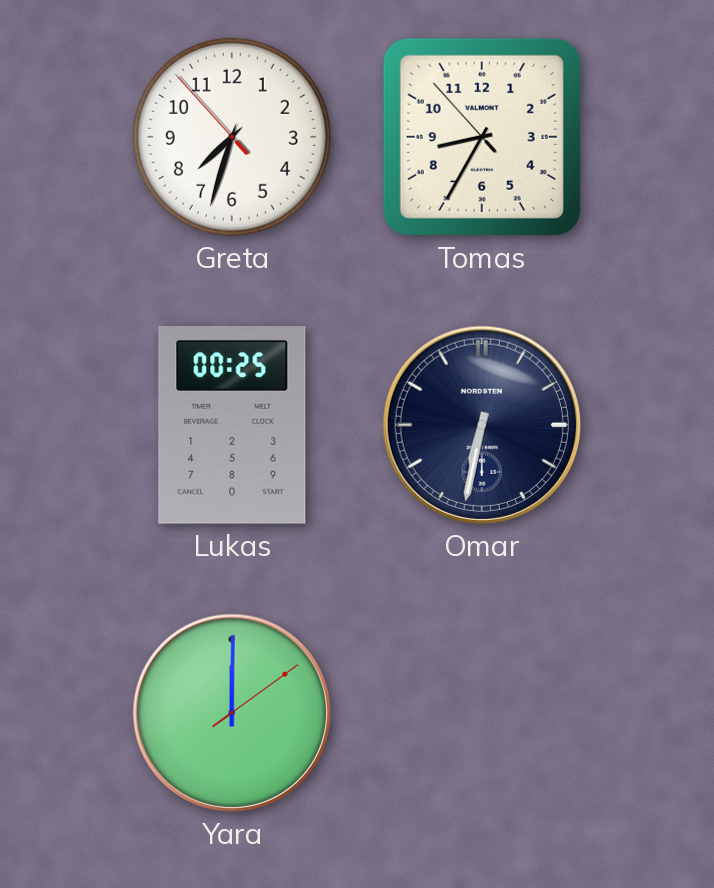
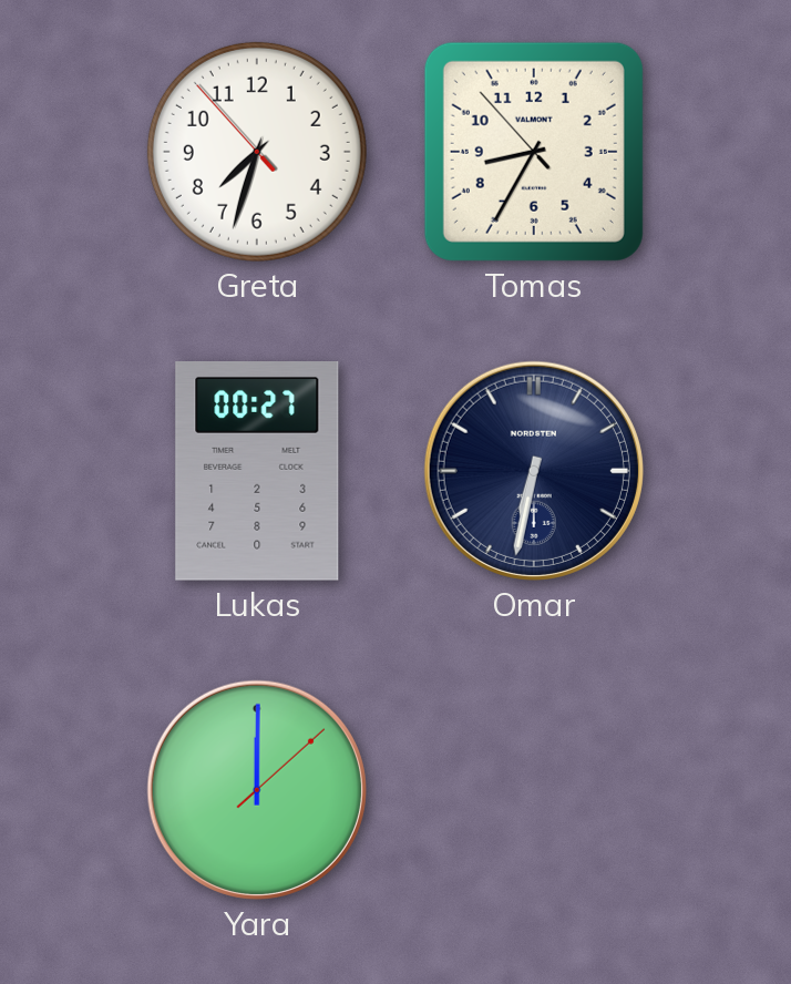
Lukas: 00:25 -> 00:27 (257, 472)
Yara: 12:00:09 -> 12:00:08 (257, 790)
